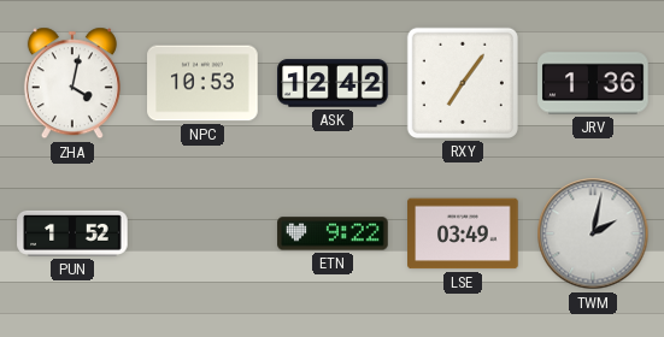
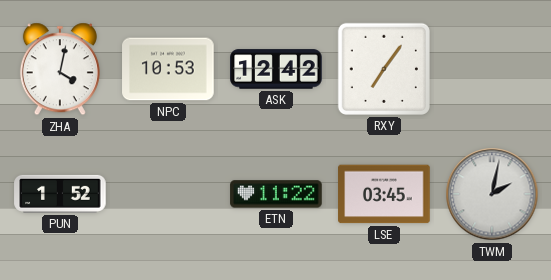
JRV: 1:36 -> none (593, 83)
ETN: 9:22 -> 11:22 (276, 194)
LSE: 03:49 -> 03:45 (384, 194)
